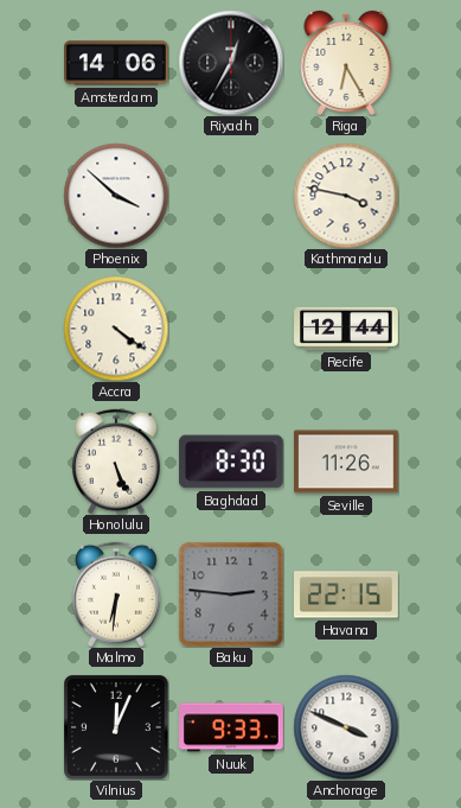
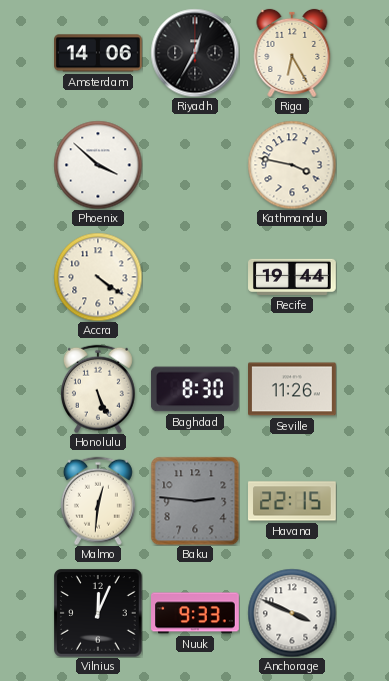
Recife: 12:44 -> 19:44 (292, 277)
Malmo: 6:31 -> 12:31 (98, 501)
